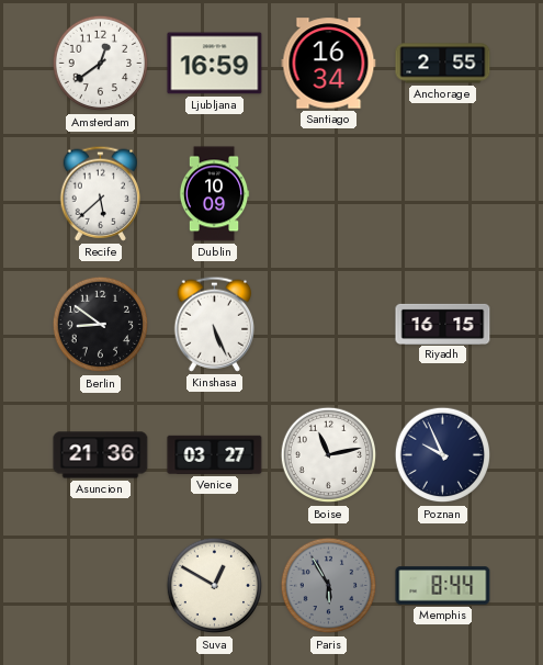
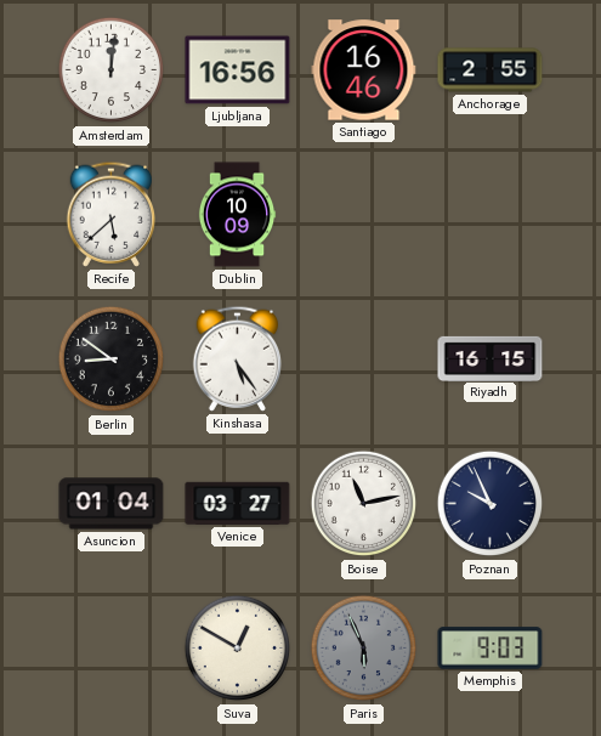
Amsterdam: 12:39 -> 12:01 (112, 70)
Ljubljana: 16:59 -> 16:56 (238, 70)
Santiago: 16:34 -> 16:46 (364, 70)
Kinshasa: 5:26 -> 5:24 (238, 358)
Asuncion: 21:36 -> 01:04 (112, 504)
Paris: 5:55 -> 5:56 (364, 649)
Memphis: 8:44 -> 9:03 (491, 649)
